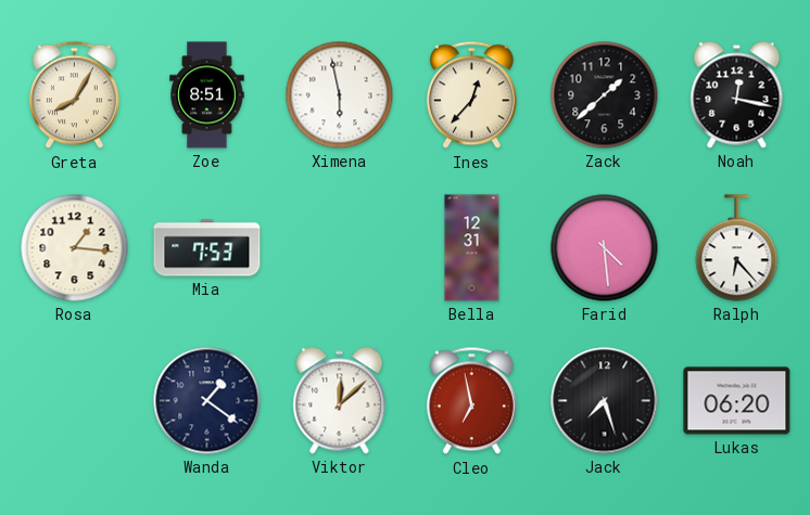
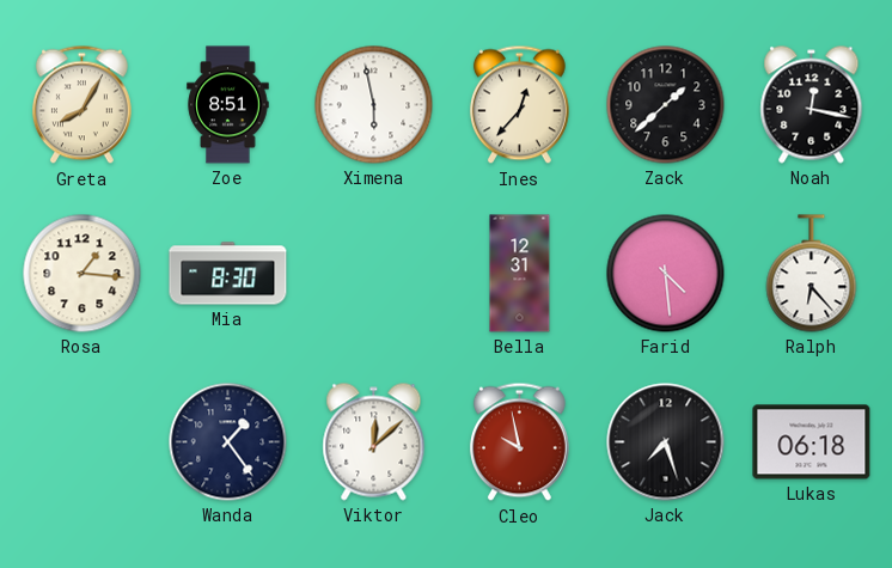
Mia: 7:53 -> 8:30 (228, 274)
Wanda: 1:21 -> 1:24 (228, 442)
Cleo: 6:58 -> 9:58 (519, 442)
Lukas: 06:20 -> 06:18 (812, 442)
